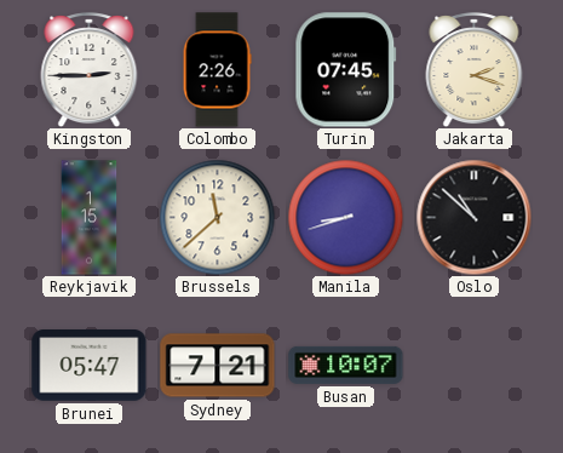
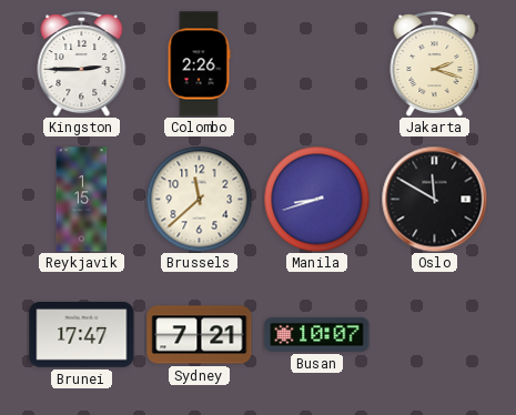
Turin: 07:45 -> none (346, 70)
Oslo: 10:52 -> 11:50 (434, 199)
Brunei: 05:47 -> 17:47 (82, 335)
